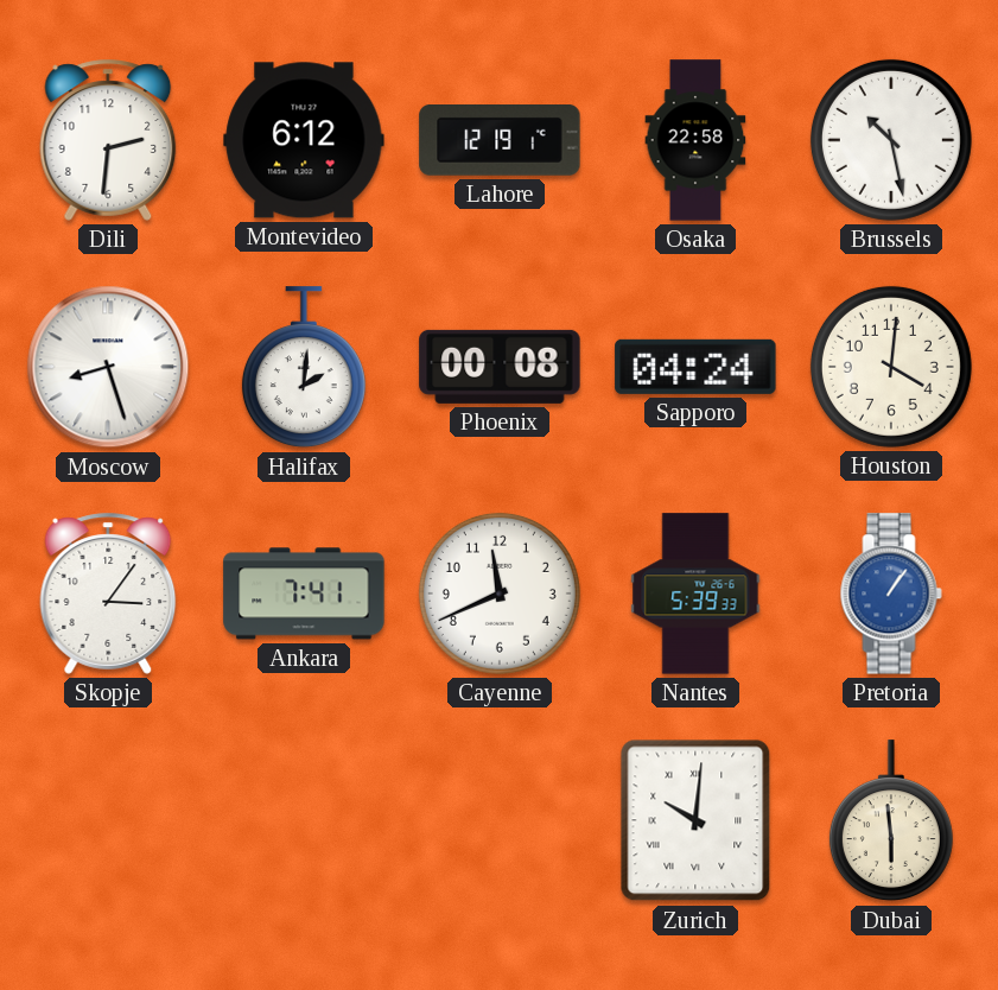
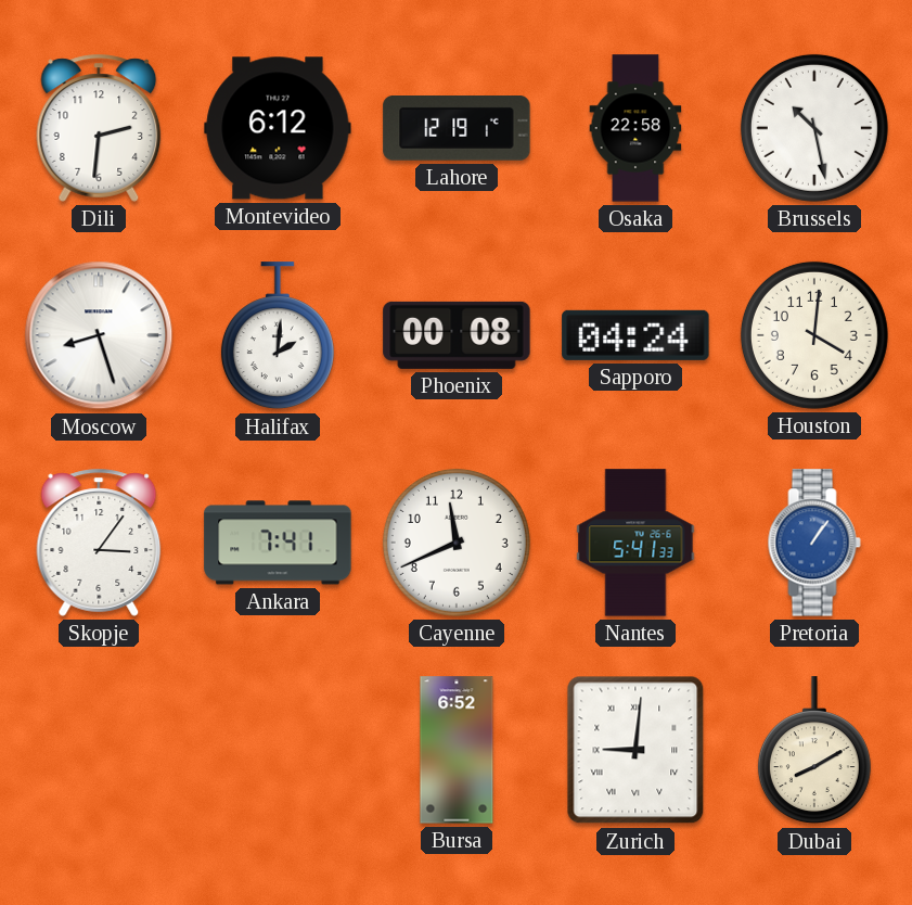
Nantes: 5:39 -> 5:41 (635, 543)
Bursa: none -> 6:52 (457, 750)
Zurich: 10:01 -> 9:01 (635, 750)
Dubai: 5:59 -> 8:10 (814, 751)
